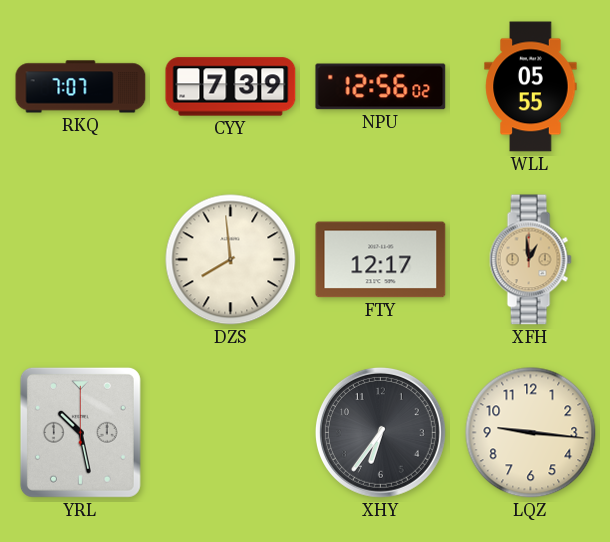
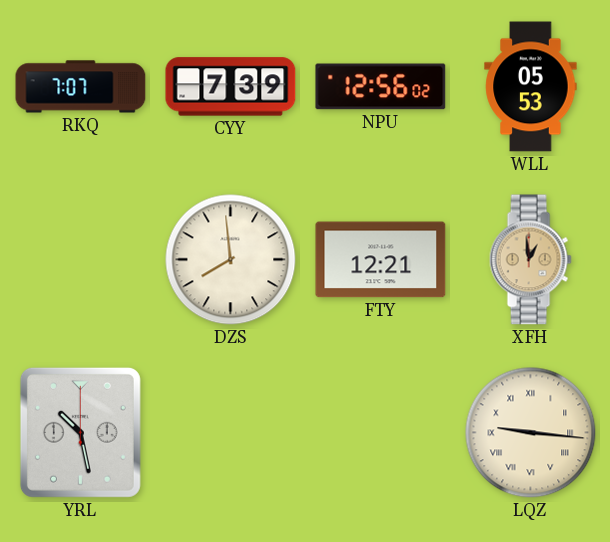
WLL: 05:55 -> 05:53 (531, 87)
FTY: 12:17 -> 12:21 (381, 260)
XHY: 6:36 -> none (380, 432)
LQZ numerals: Arabic -> Roman (531, 433)
